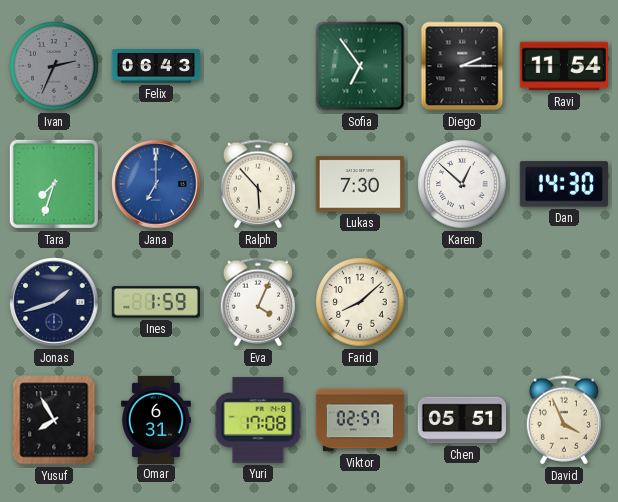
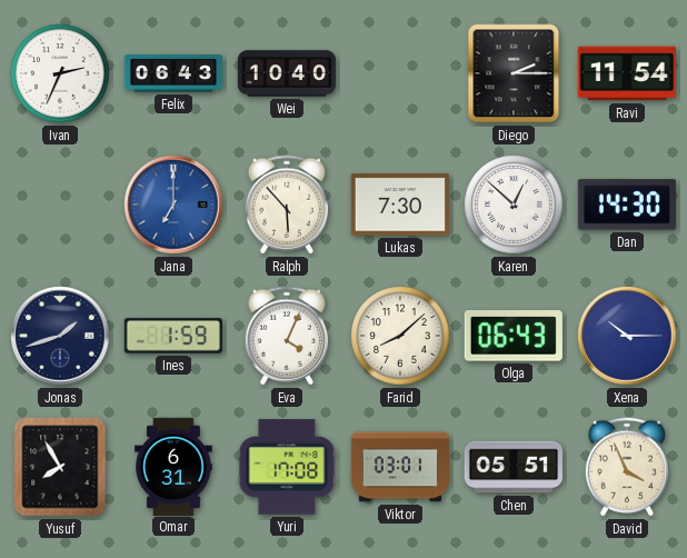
Ivan dial: grey -> white (60, 73)
Wei: none -> 10:40 (286, 73)
Sofia: 6:54 -> none (360, 66)
Tara: 7:33 -> none (54, 184)
Olga: none -> 06:43 (514, 337)
Xena: none -> 10:15 (627, 336)
Viktor: 02:57 -> 03:01 (399, 467)
